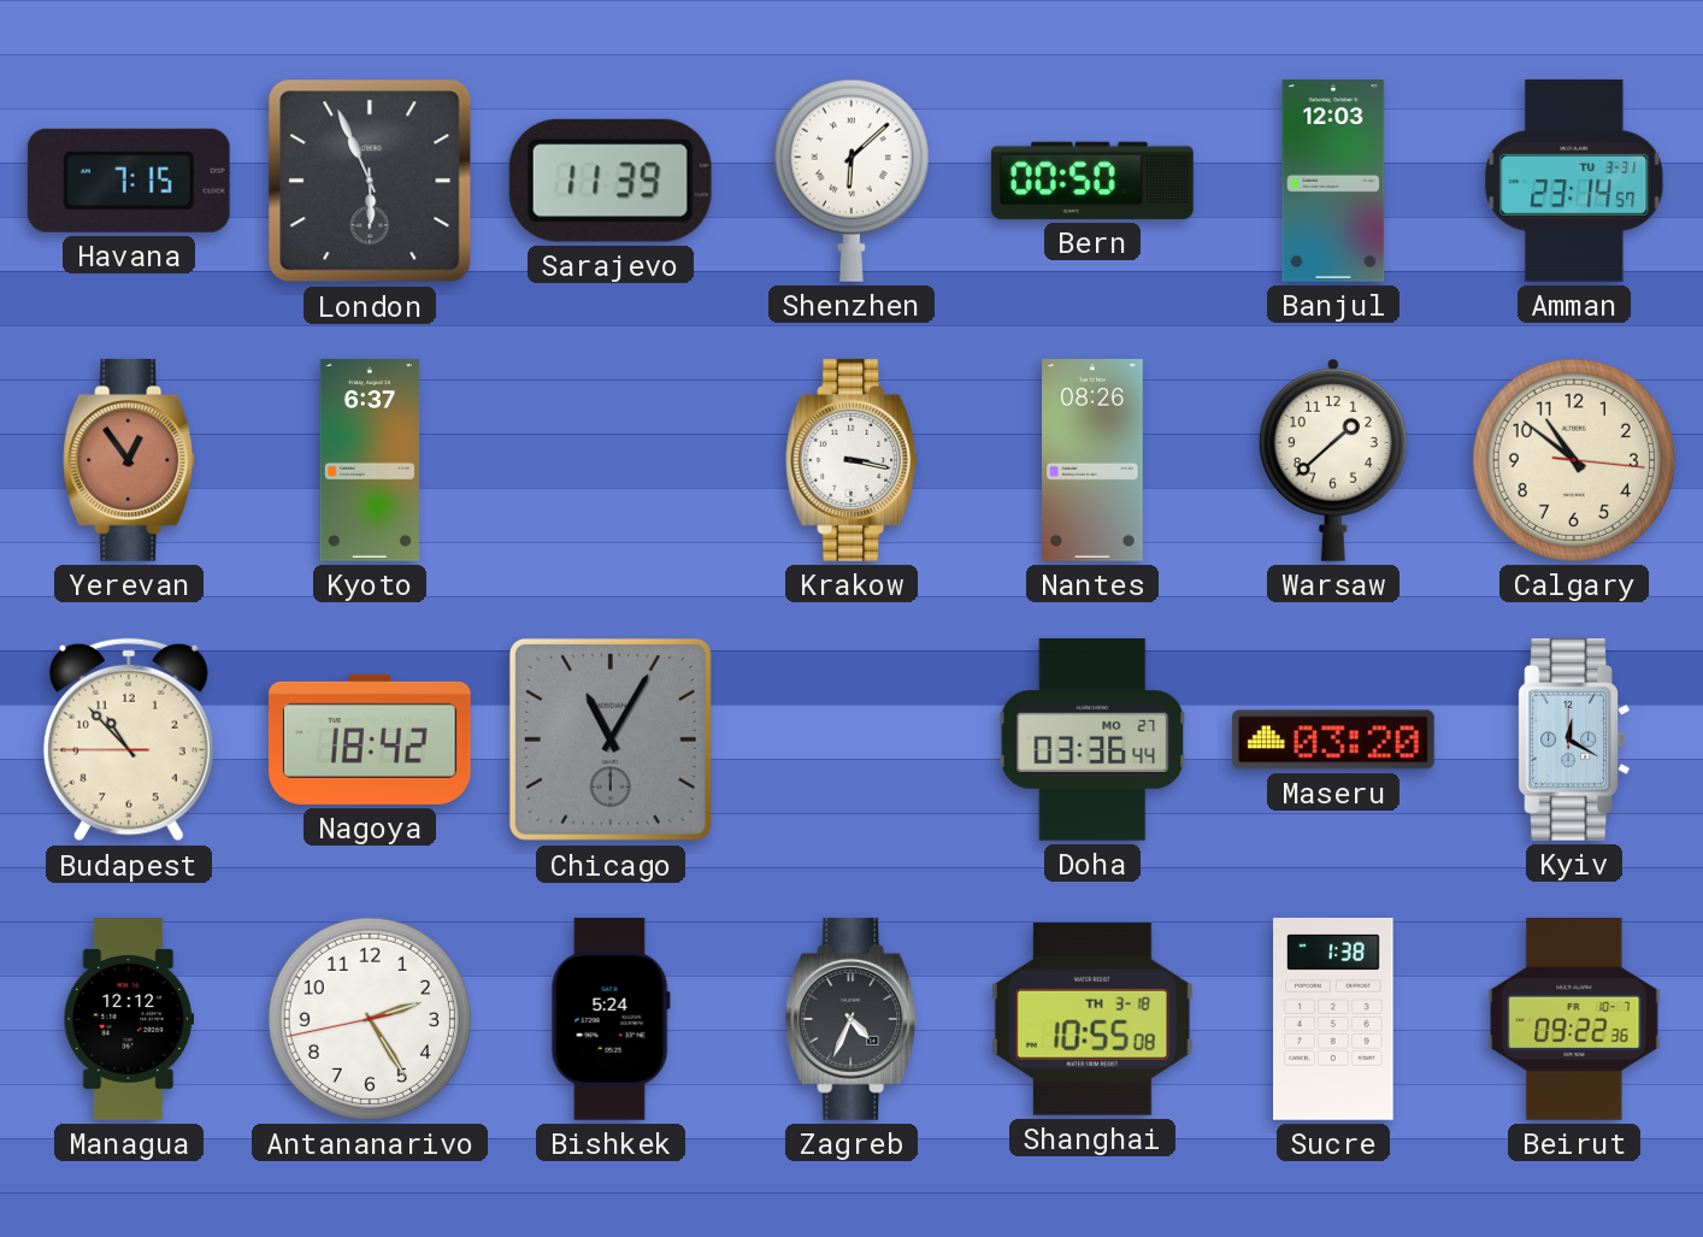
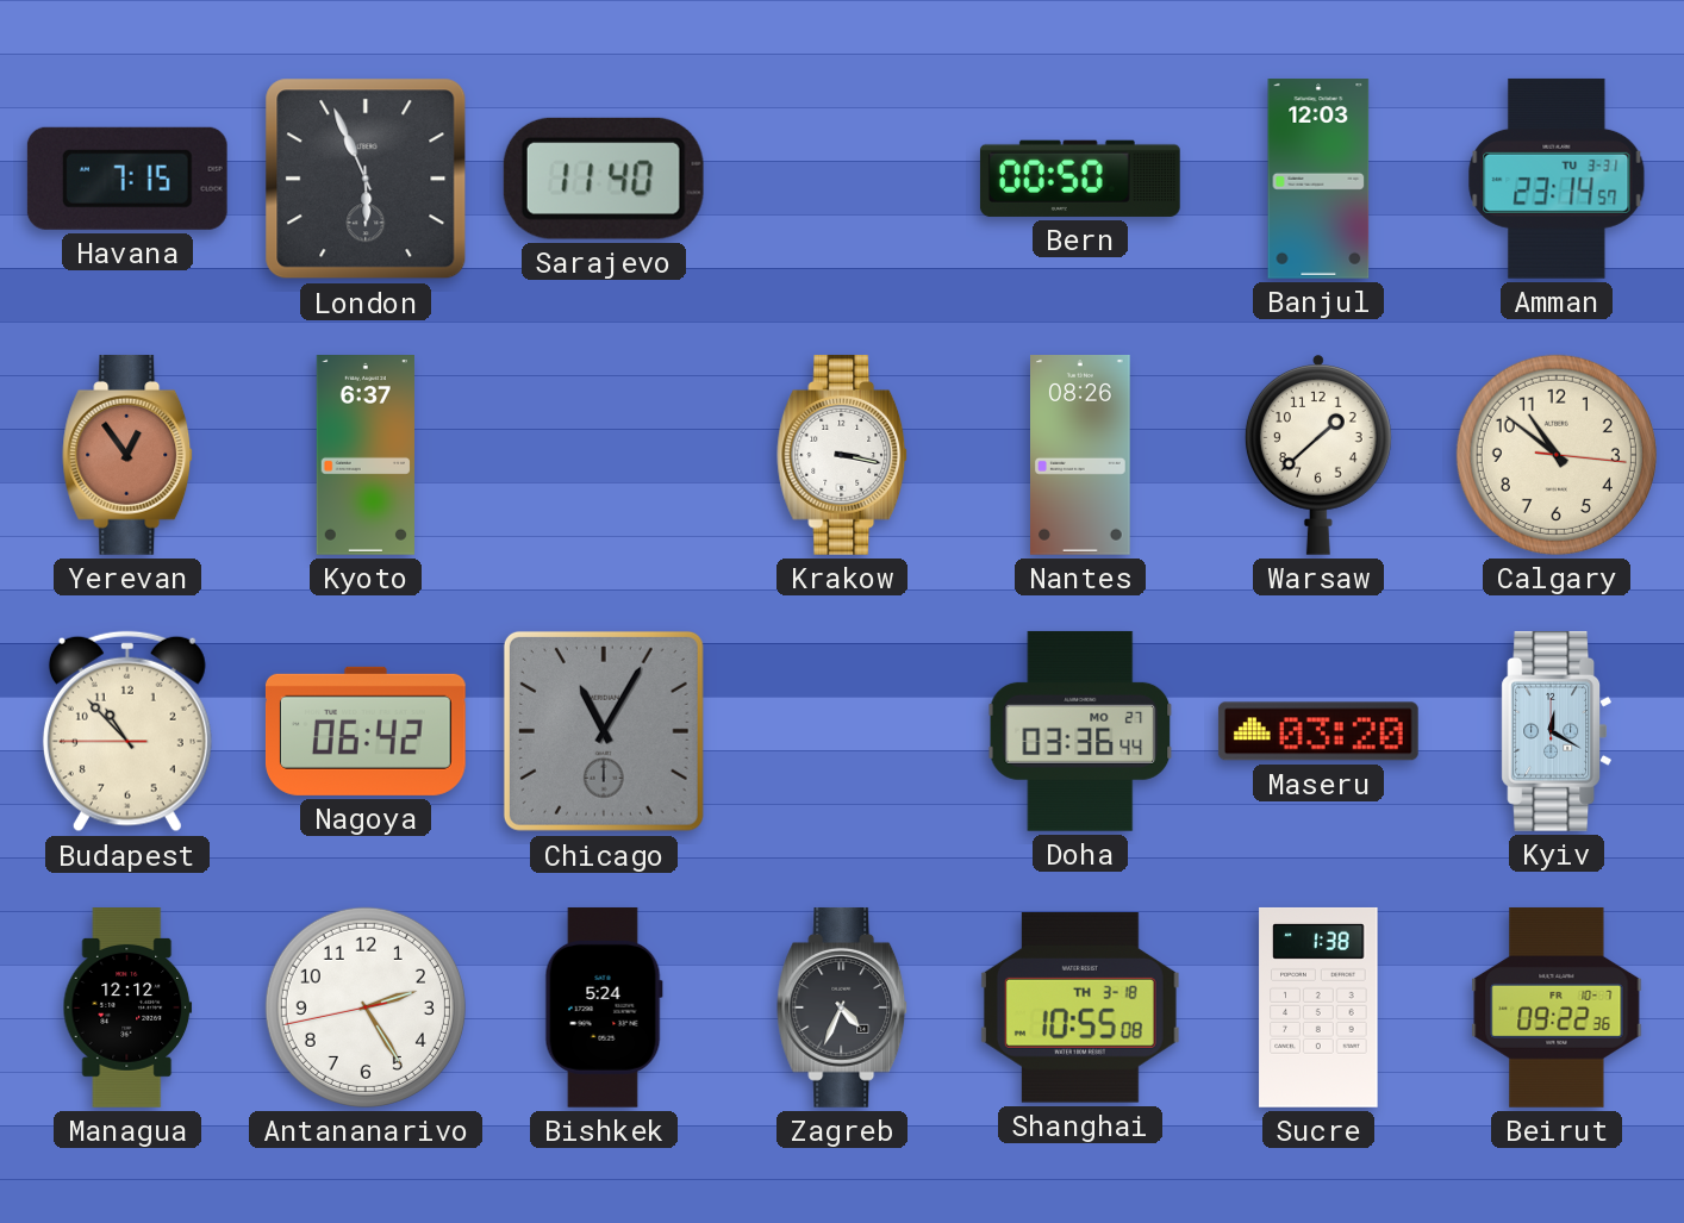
Sarajevo: 11:39 -> 11:40 (604, 179)
Shenzhen: 6:08 -> none (851, 181)
Nagoya: 18:42 -> 06:42 (366, 731)
